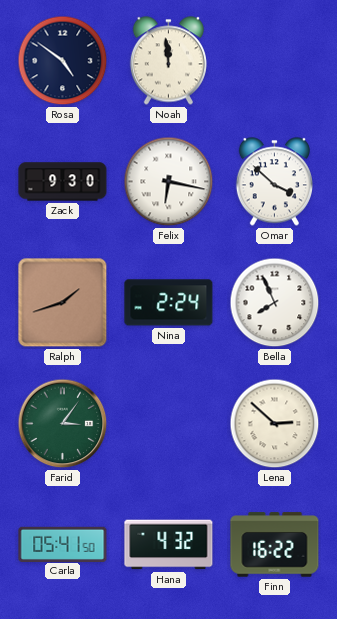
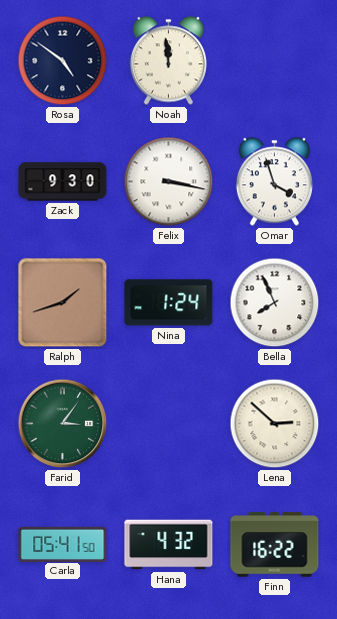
Felix: 6:17 -> 3:17 (169, 182)
Omar: 3:52 -> 3:57 (274, 182)
Nina: 2:24 -> 1:24 (169, 303)
